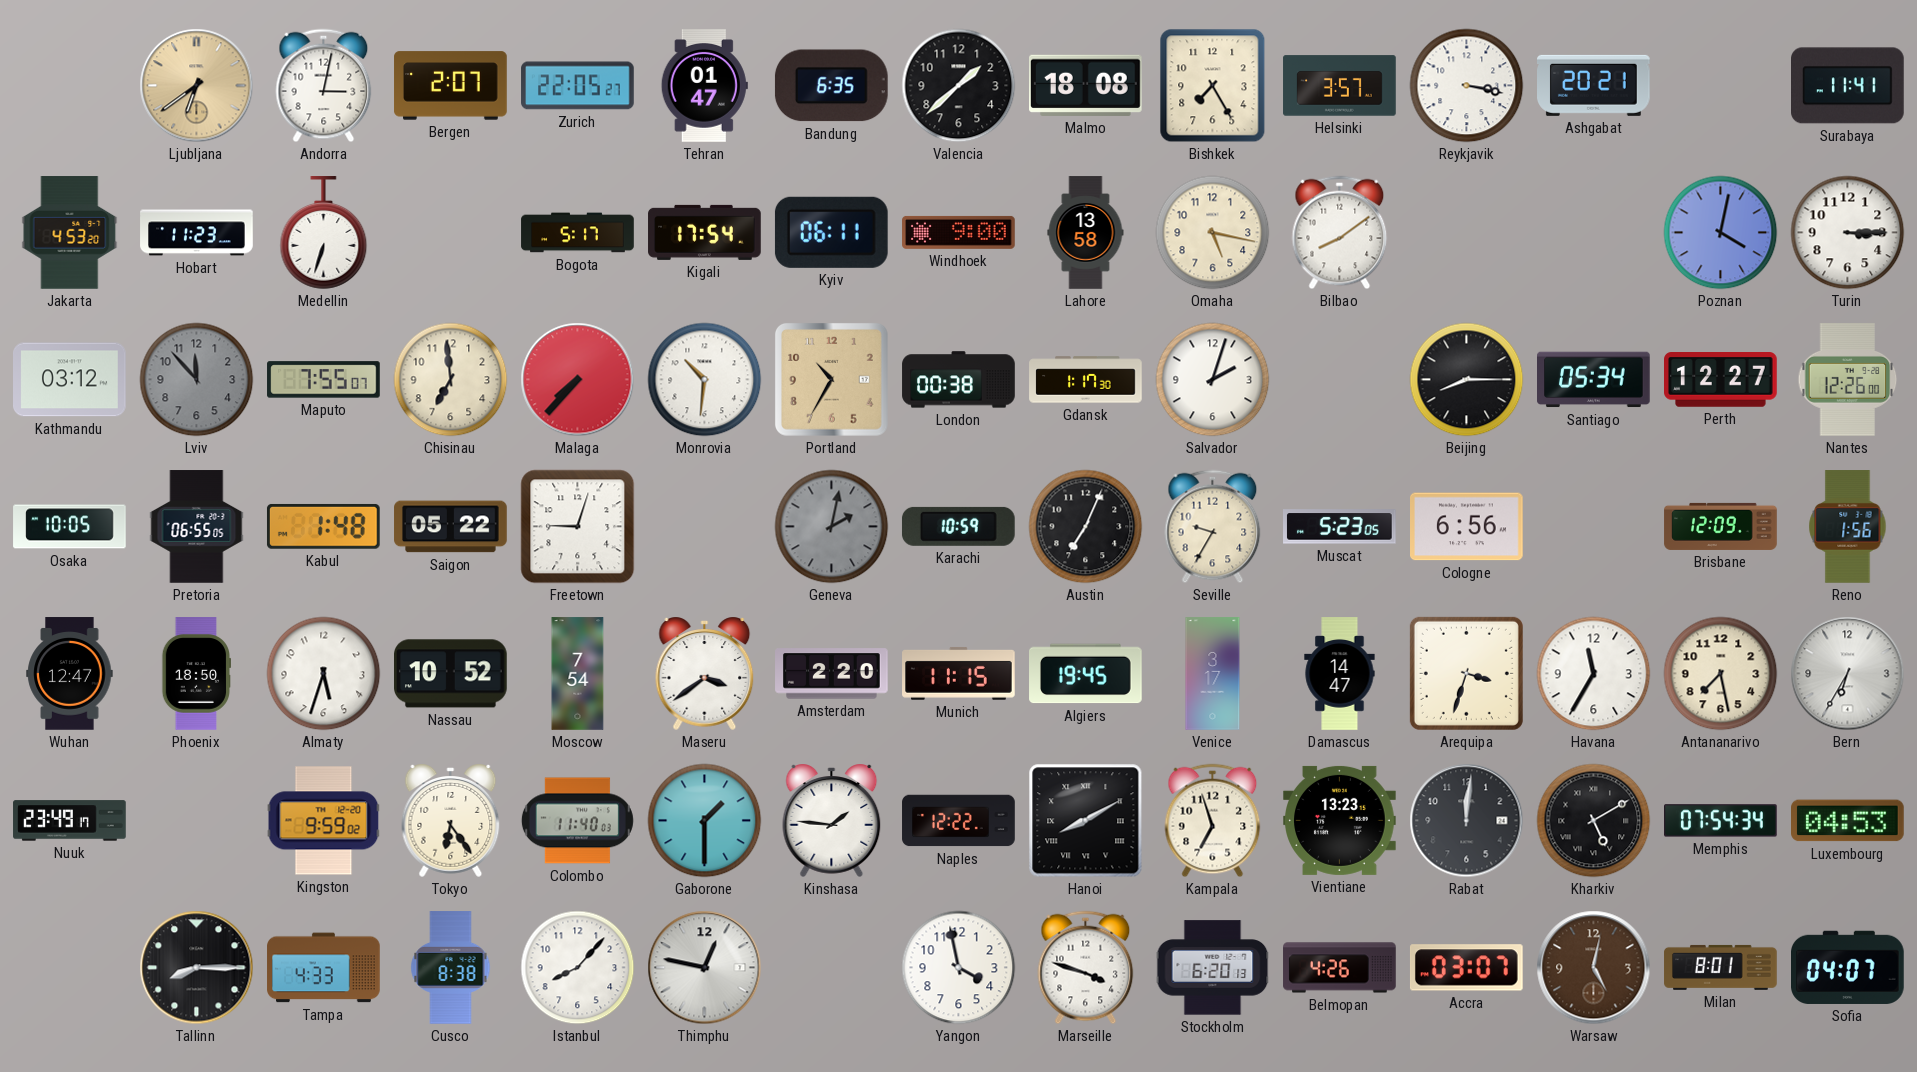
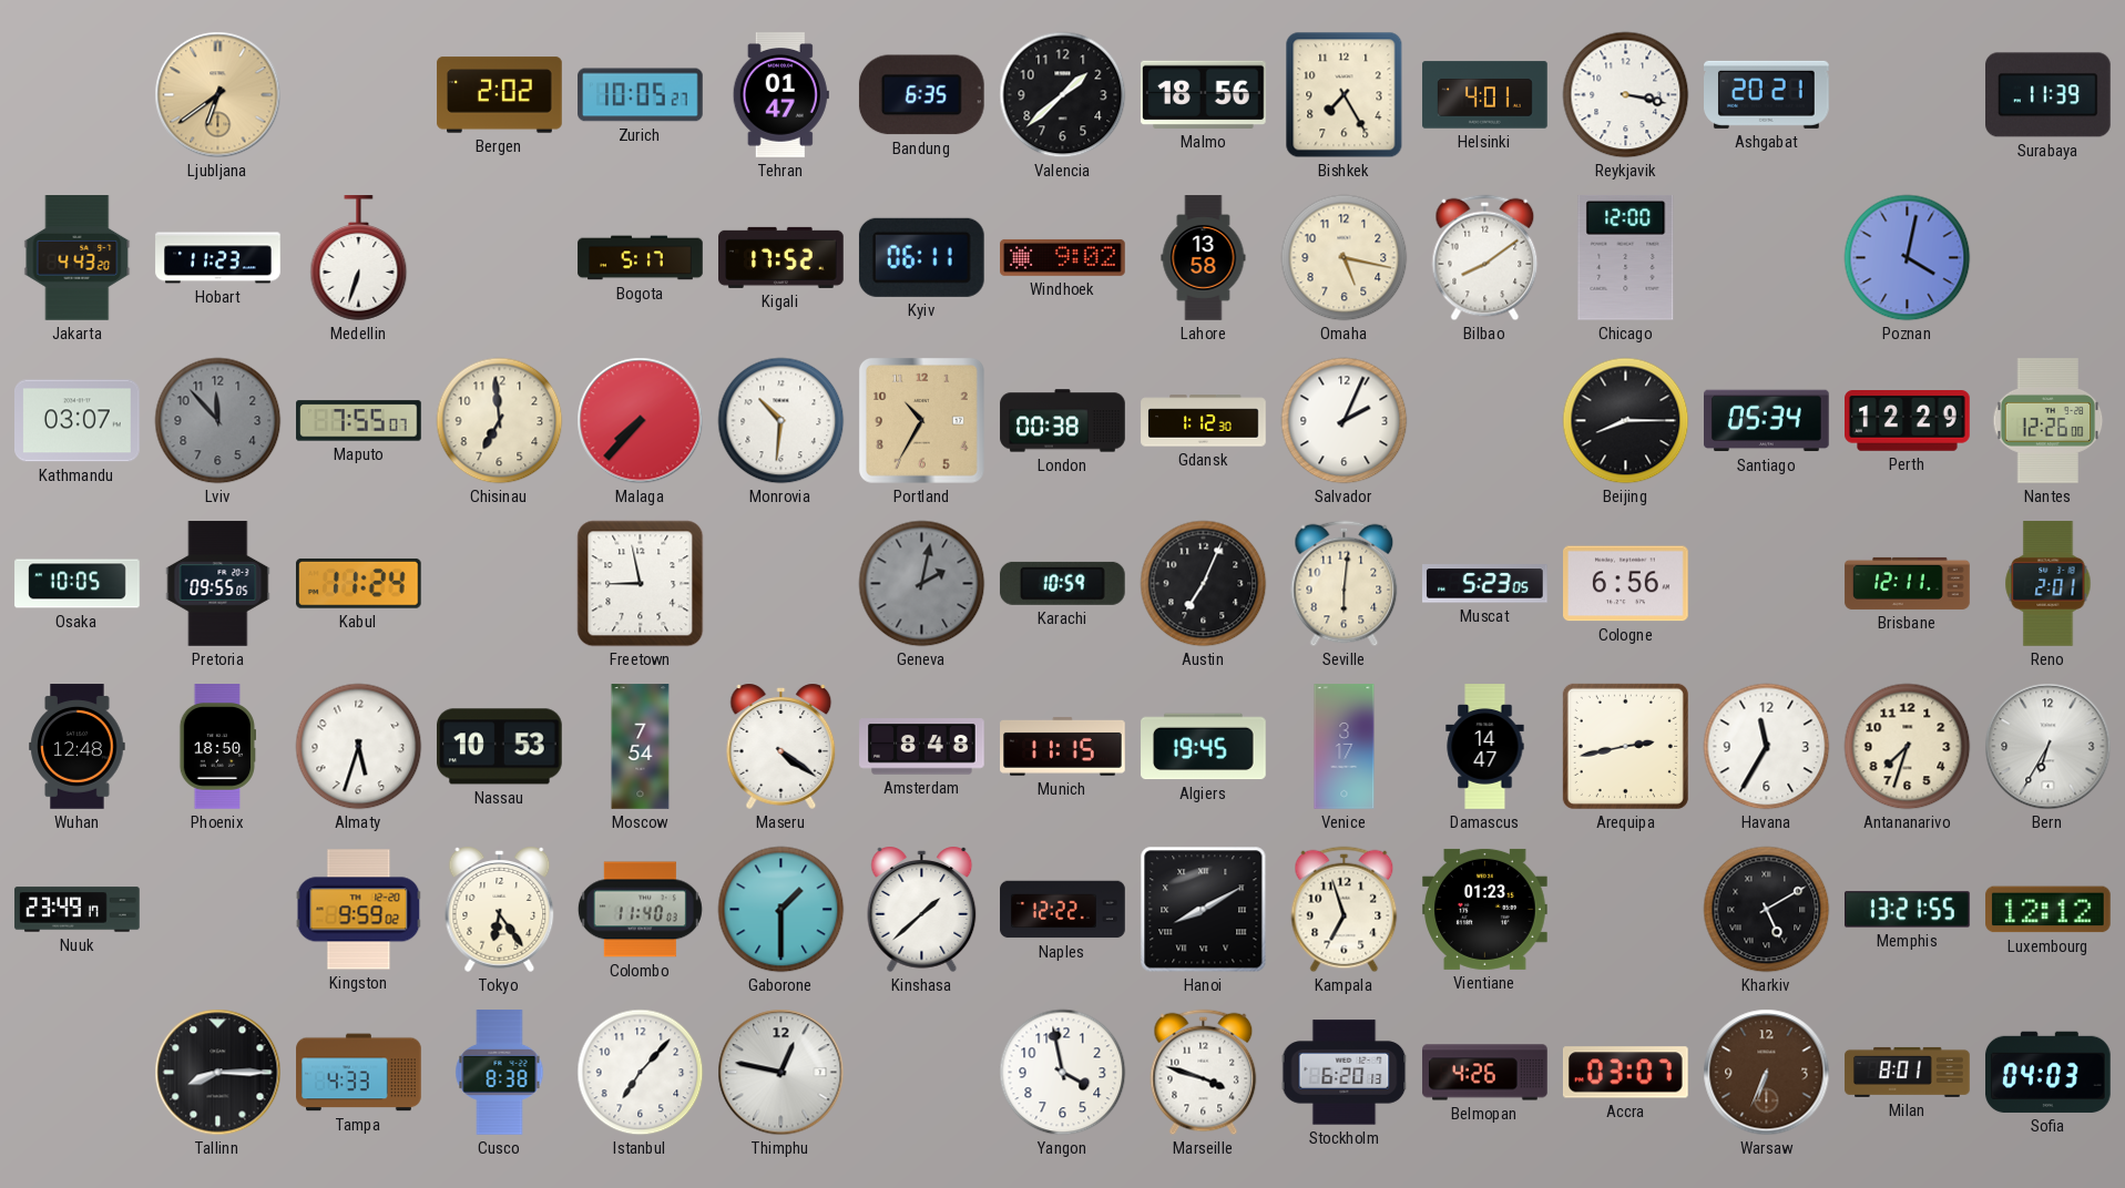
Andorra: 3:02 -> none (324, 86)
Bergen: 2:07 -> 2:02 (500, 95)
Zurich: 22:05 -> 10:05 (641, 95)
Malmo: 18:08 -> 18:56 (1204, 94)
Helsinki: 3:57 -> 4:01 (1485, 95)
Surabaya: 11:41 -> 11:39 (2049, 95)
Jakarta: 4:53 -> 4:43 (78, 258)
Kigali: 17:54 -> 17:52 (781, 257)
Windhoek: 9:00 -> 9:02 (1063, 257)
Chicago: none -> 12:00 (1626, 257)
Turin: 3:15 -> none (1848, 233)
Kathmandu: 03:12 -> 03:07 (78, 421)
Gdansk: 1:17 -> 1:12 (1204, 421)
Salvador: 2:03 -> 2:04 (1345, 421)
Perth: 12:27 -> 12:29 (1908, 421)
Pretoria: 06:55 -> 09:55 (218, 584)
Kabul: 1:48 -> 11:24 (358, 583)
Saigon: 05:22 -> none (451, 527)
Freetown: 9:03 -> 8:58 (641, 584)
Seville: 9:35 -> 6:01 (1345, 584)
Brisbane: 12:09 -> 12:11 (1908, 583)
Reno: 1:56 -> 2:01 (2049, 584)
Wuhan: 12:47 -> 12:48 (78, 747)
Nassau: 10:52 -> 10:53 (500, 747)
Maseru: 3:39 -> 4:21 (781, 746)
Amsterdam: 2:20 -> 8:48 (922, 747)
Arequipa: 3:33 -> 2:43 (1625, 746)
Antananarivo: 7:28 -> 7:33 (1908, 747)
Kinshasa: 1:46 -> 1:38 (922, 909)
Vientiane: 13:23 -> 01:23 (1485, 909)
Rabat: 12:01 -> none (1467, 821)
Memphis: 07:54 -> 13:21 (1908, 910)
Luxembourg: 04:53 -> 12:12 (2049, 910)
Istanbul: 8:07 -> 7:07 (641, 1073)
Warsaw: 5:02 -> 6:34 (1767, 1073)
Sofia: 04:07 -> 04:03 (2049, 1072)
